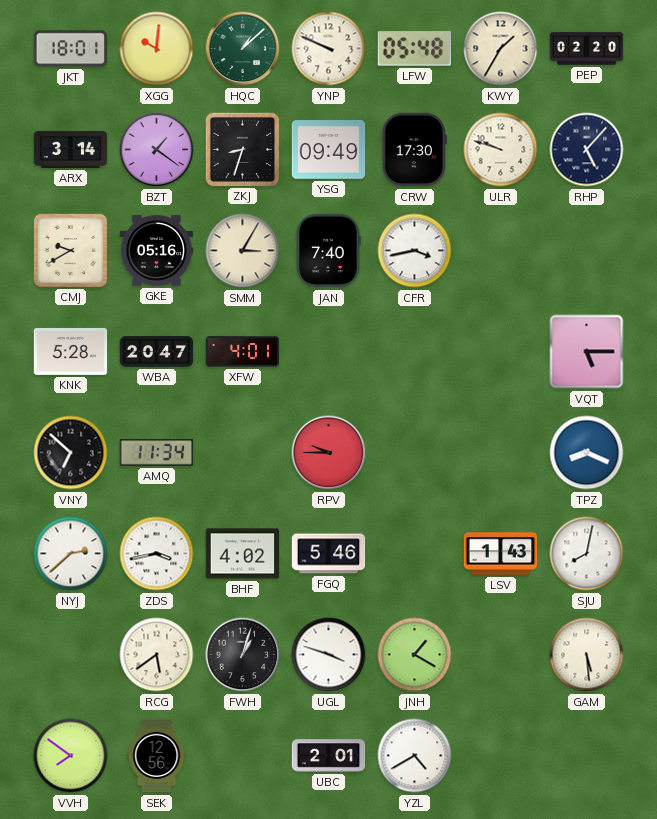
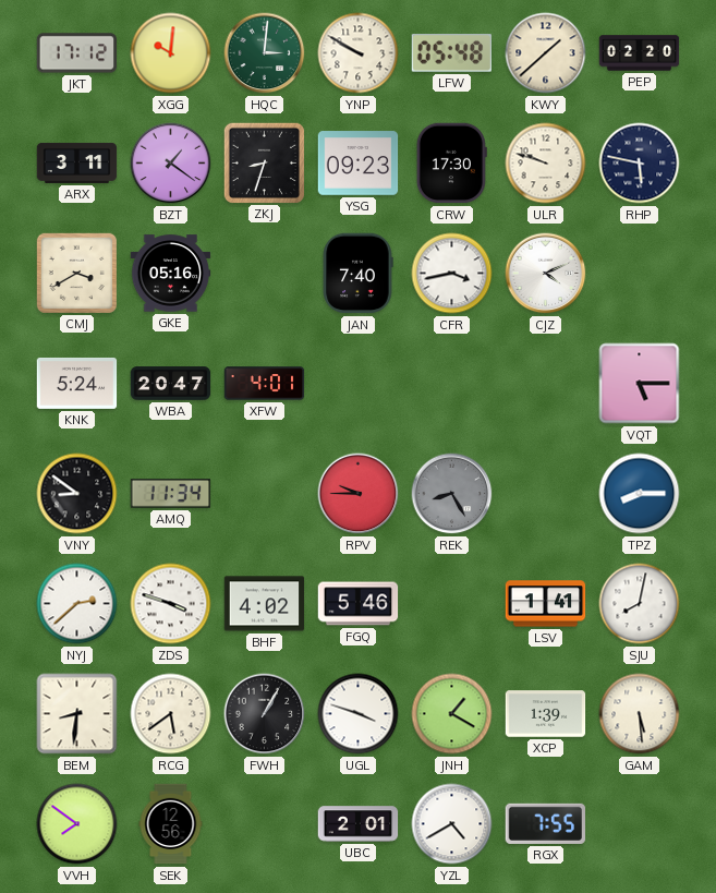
JKT: 18:01 -> 17:12 (77, 53)
HQC: 1:08 -> 3:01 (265, 53)
YNP: 9:49 -> 9:50 (359, 53)
KWY: 1:35 -> 1:38 (546, 53)
ARX: 3:14 -> 3:11 (77, 162)
YSG: 09:49 -> 09:23 (359, 164)
RHP: 5:07 -> 5:47 (640, 164)
CMJ: 9:40 -> 3:40 (76, 273)
SMM: 3:05 -> none (243, 251)
CJZ: none -> 4:11 (546, 274)
KNK: 5:28 -> 5:24 (77, 383)
VNY: 6:52 -> 8:51 (77, 494)
REK: none -> 8:25 (452, 494)
TPZ: 8:19 -> 8:15 (640, 494)
ZDS: 3:43 -> 3:48 (171, 604)
LSV: 1:43 -> 1:41 (546, 604)
BEM: none -> 8:31 (77, 714)
FWH: 1:03 -> 1:05 (265, 714)
XCP: none -> 1:39 (546, 714)
RGX: none -> 7:55 (546, 823)
